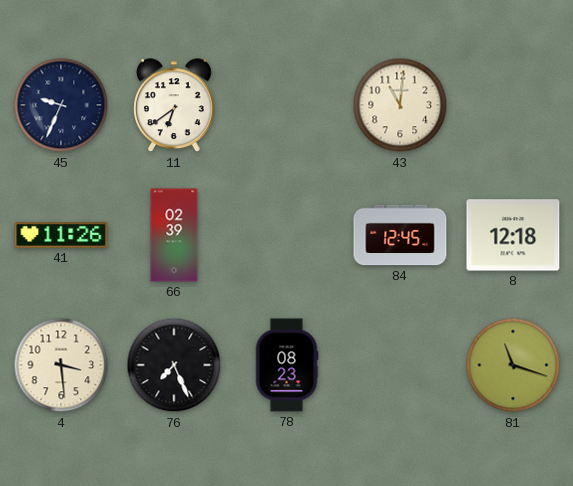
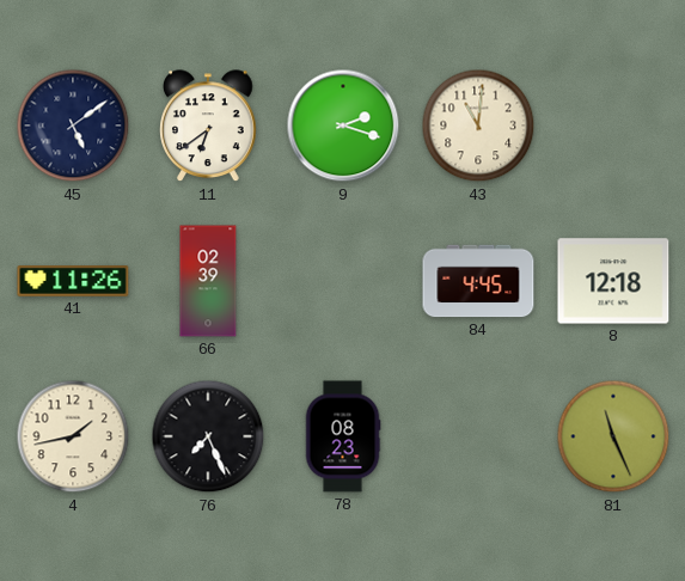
45: 9:34 -> 5:09 (73, 126)
9: none -> 2:18 (343, 126)
84: 12:45 -> 4:45 (478, 281)
4: 3:29 -> 1:43 (73, 436)
81: 11:18 -> 11:26 (613, 436)
